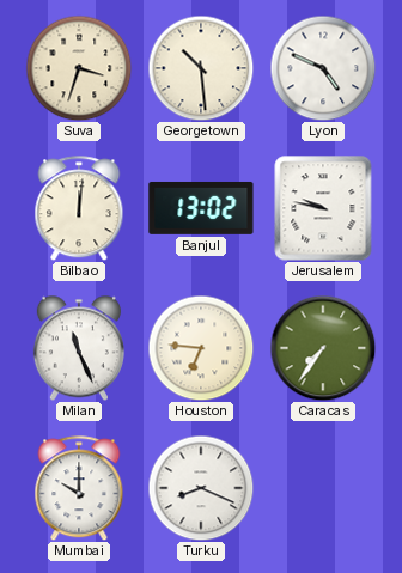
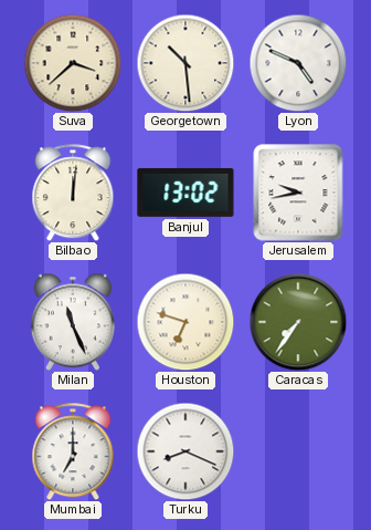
Suva: 3:33 -> 3:38 (73, 63)
Jerusalem: 9:47 -> 9:43 (298, 193)
Houston: 6:46 -> 6:48 (185, 322)
Mumbai: 10:00 -> 7:00 (73, 451)
